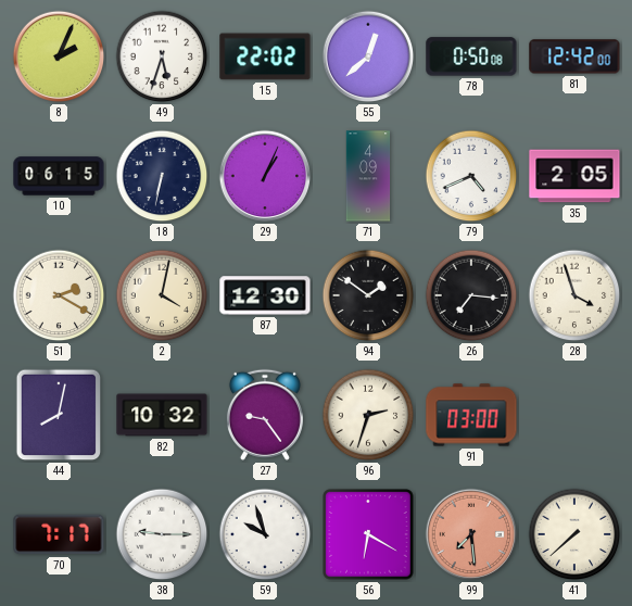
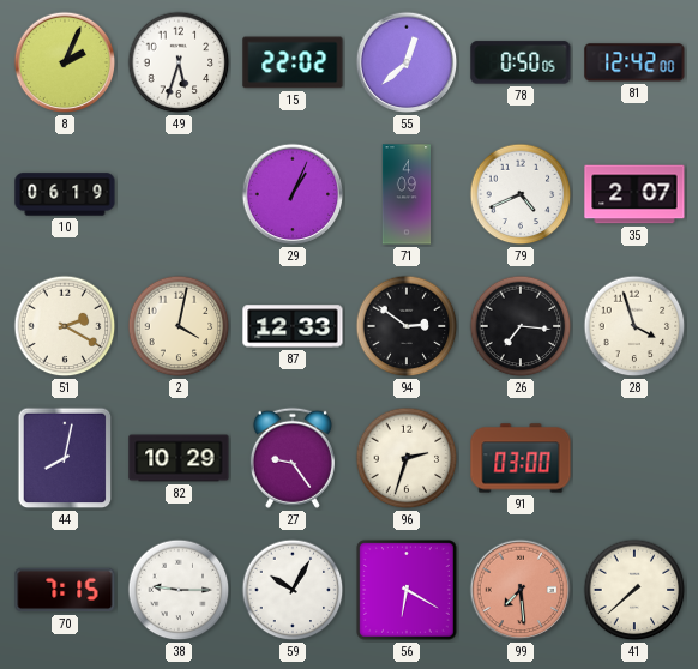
78: 0:50:08 -> 0:50:05 (521, 62)
10: 06:15 -> 06:19 (65, 194)
18: 6:32 -> none (162, 176)
35: 2:05 -> 2:07 (634, 194)
87: 12:30 -> 12:33 (293, 326)
94: 1:51 -> 2:51 (407, 326)
82: 10:32 -> 10:29 (179, 458)
70: 7:17 -> 7:15 (65, 590)
59: 9:57 -> 10:05 (293, 590)
